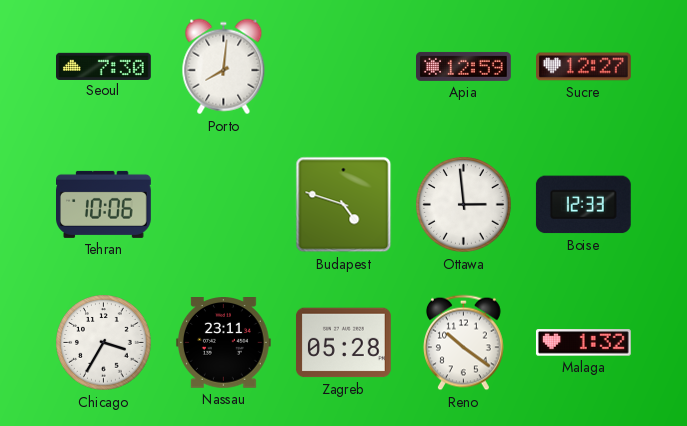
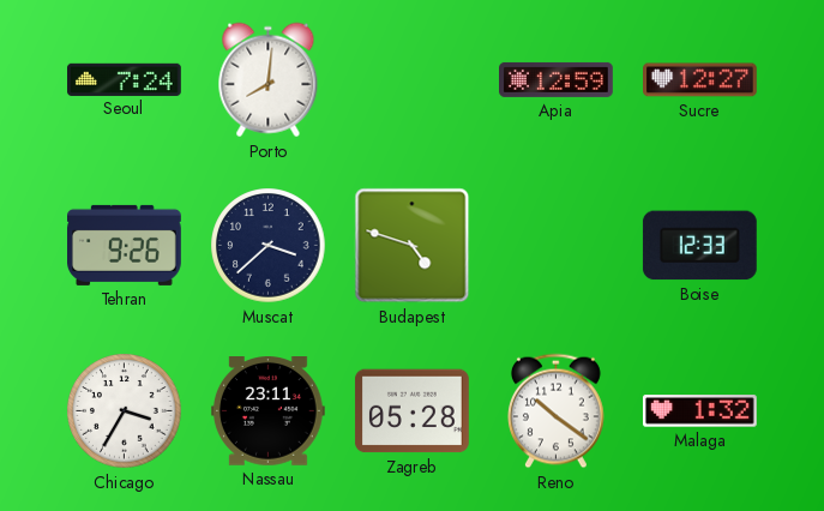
Seoul: 7:30 -> 7:24 (125, 79)
Tehran: 10:06 -> 9:26 (125, 245)
Muscat: none -> 3:38 (269, 246)
Ottawa: 2:59 -> none (464, 205)
